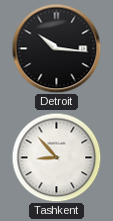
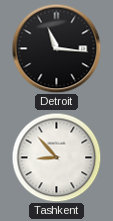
Detroit: 10:16 -> 11:16 (56, 48)
